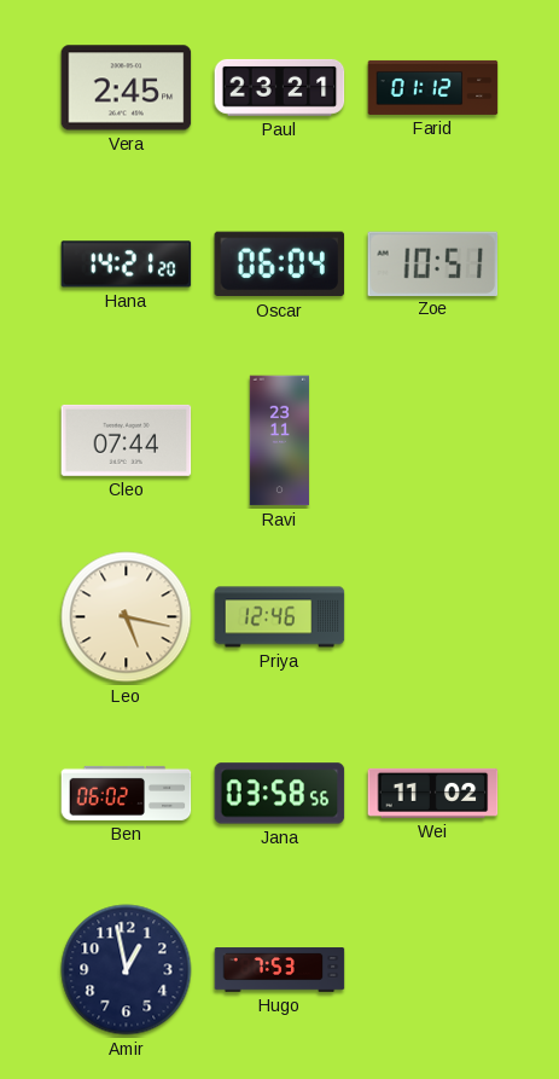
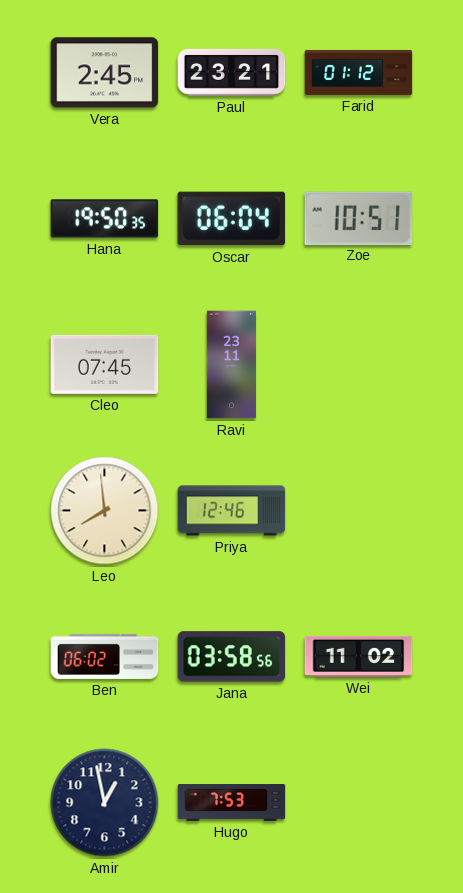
Hana: 14:21 -> 19:50 (105, 219)
Cleo: 07:44 -> 07:45 (105, 364)
Leo: 5:17 -> 7:59 (105, 511)
